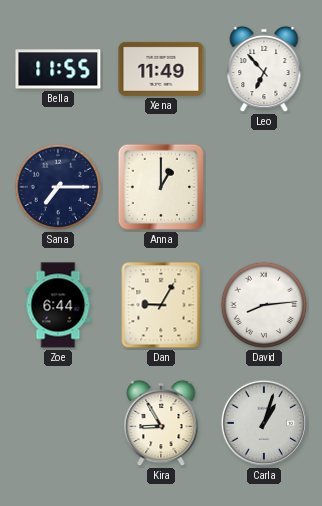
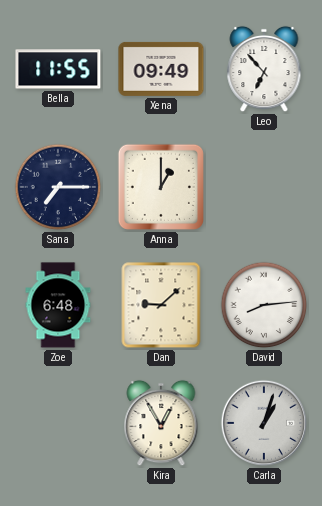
Xena: 11:49 -> 09:49 (161, 69)
Zoe: 6:44 -> 6:48 (58, 305)
Dan: 9:05 -> 9:08 (161, 305)
Kira: 8:55 -> 12:55 (161, 423)
